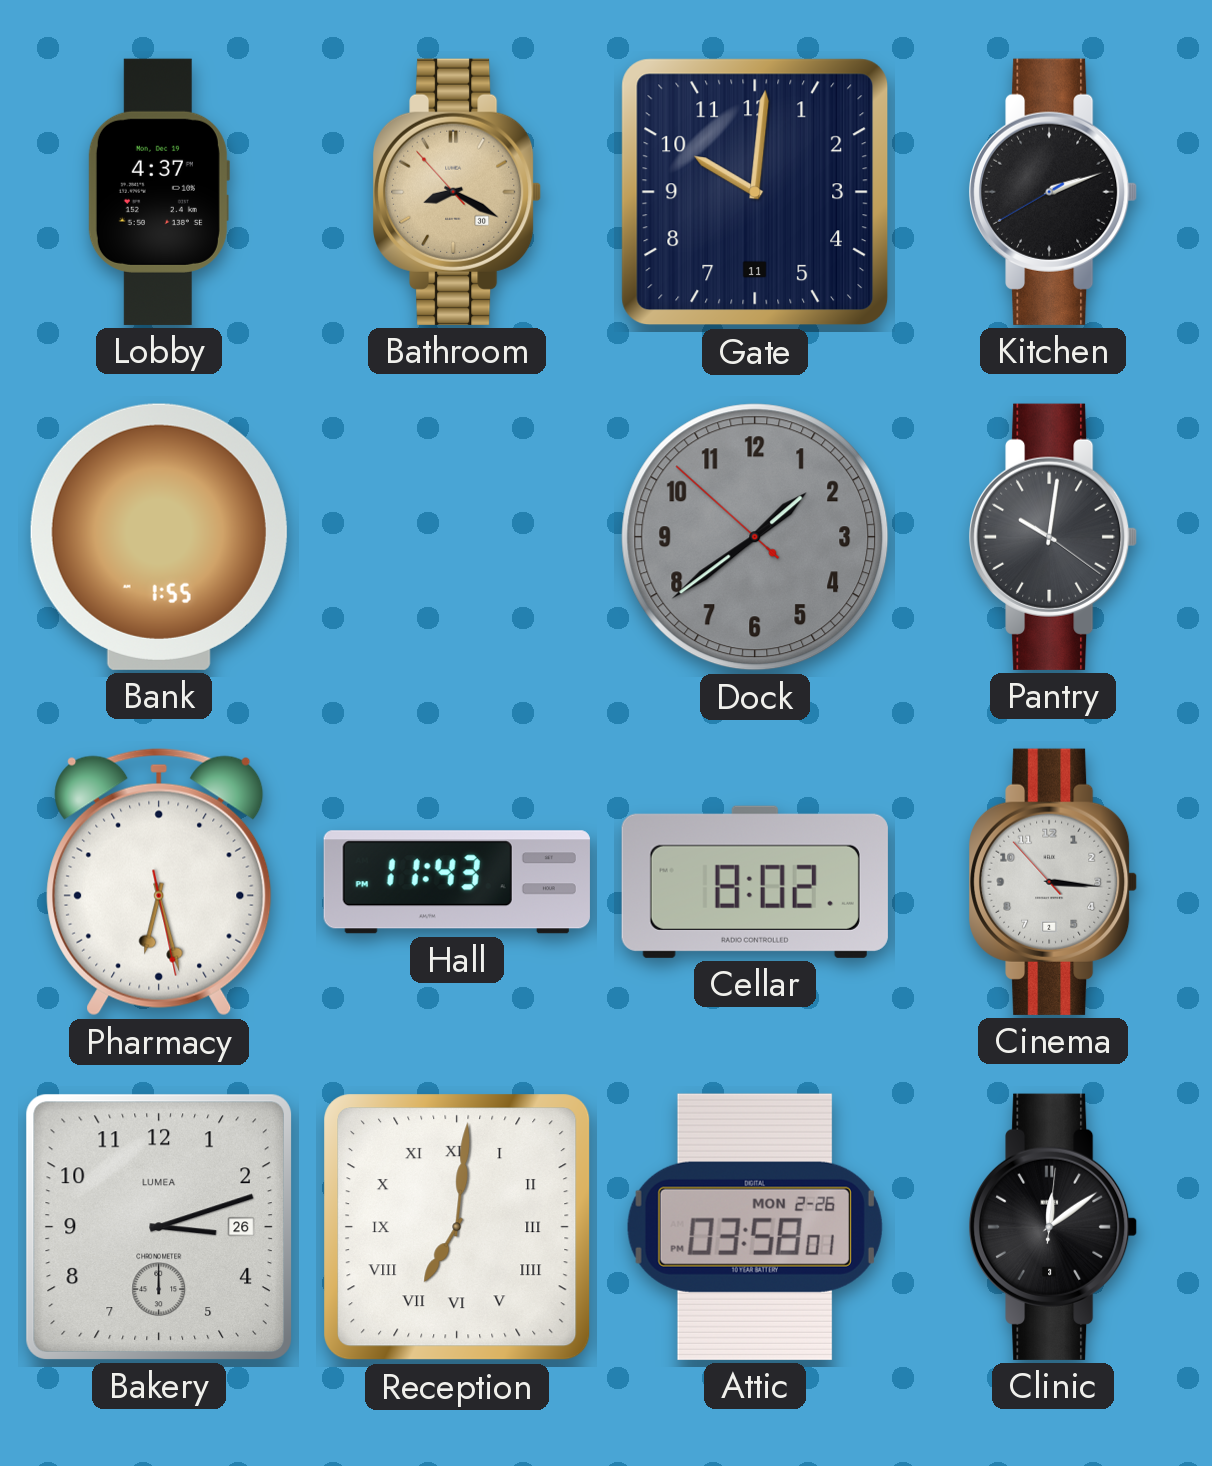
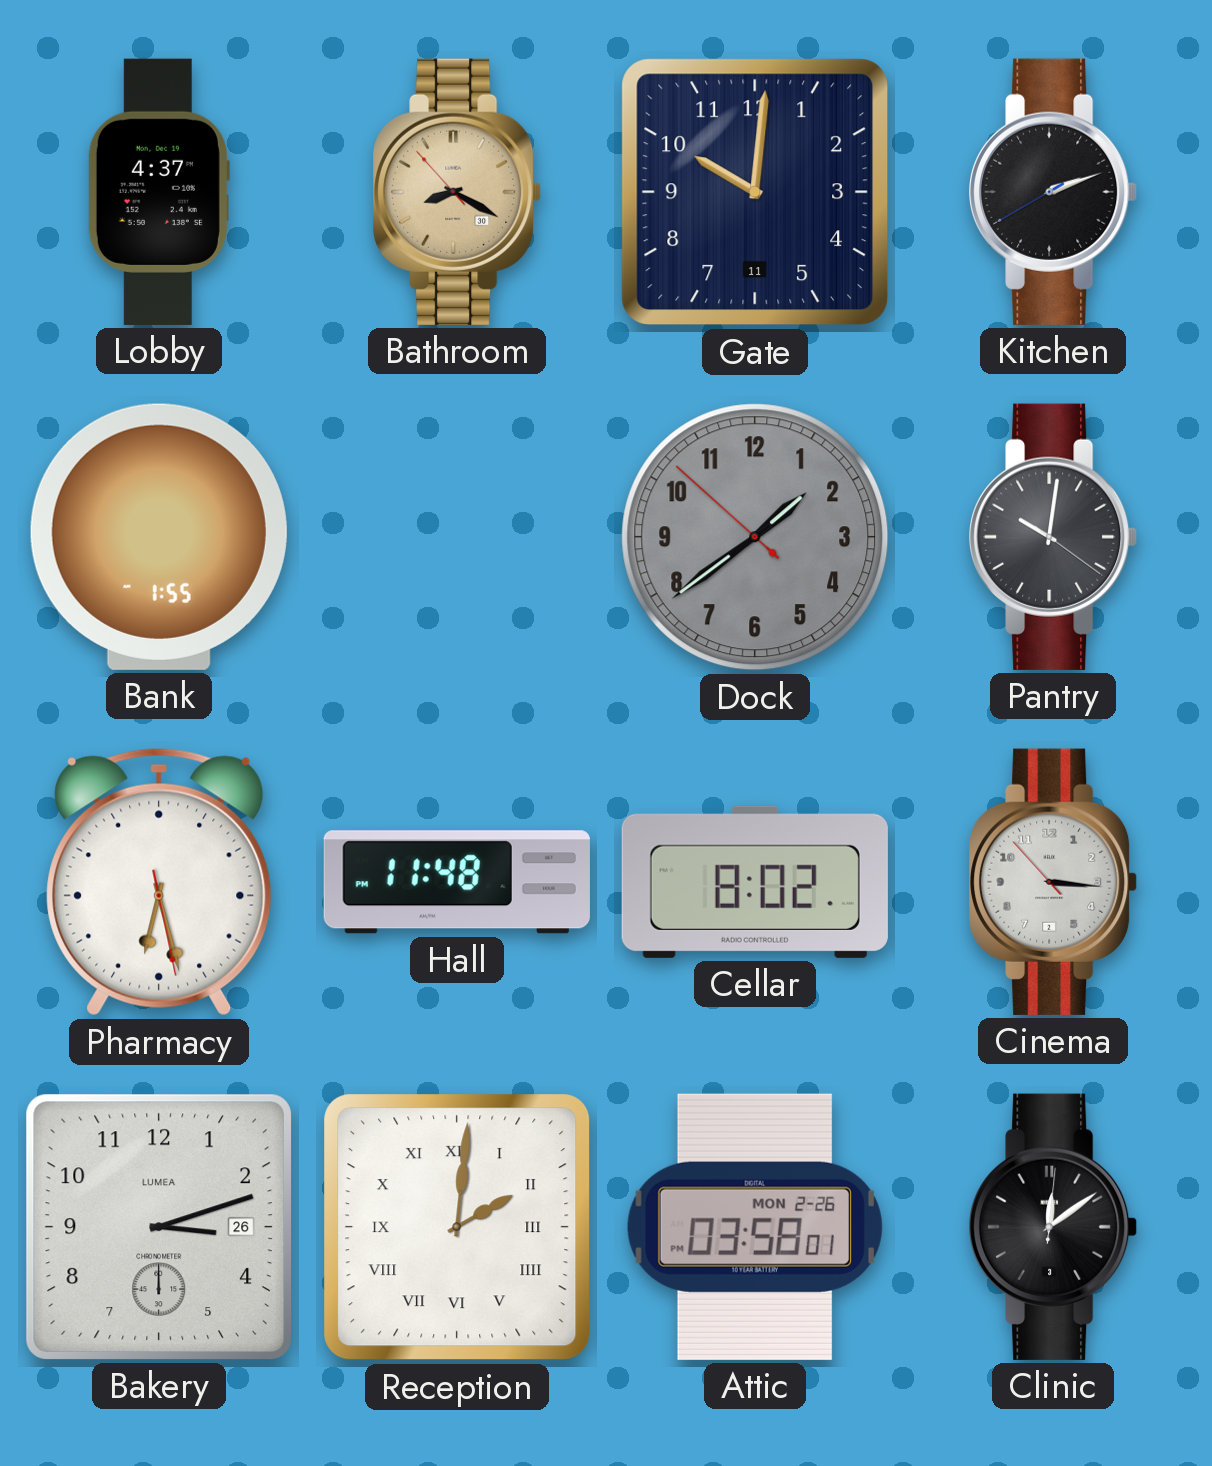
Hall: 11:43 -> 11:48 (457, 882)
Reception: 7:01 -> 2:01 (457, 1227)
